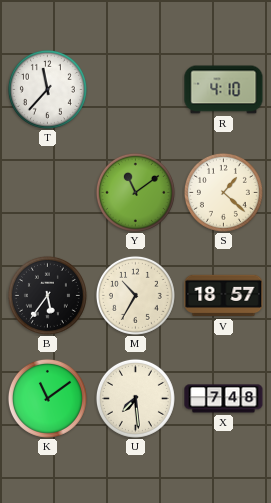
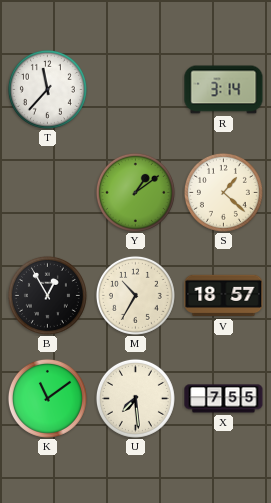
R: 4:10 -> 3:14 (224, 90)
Y: 11:09 -> 1:09 (135, 192)
B: 5:36 -> 12:55 (47, 295)
X: 7:48 -> 7:55 (224, 399)
